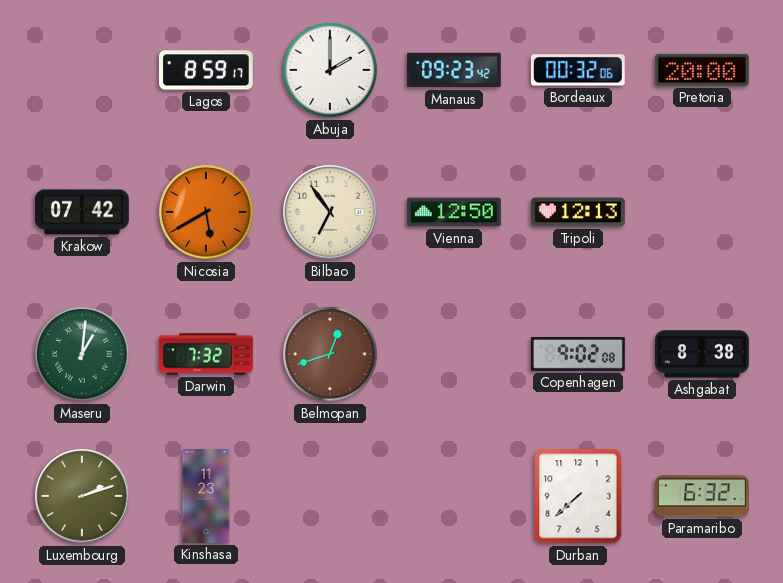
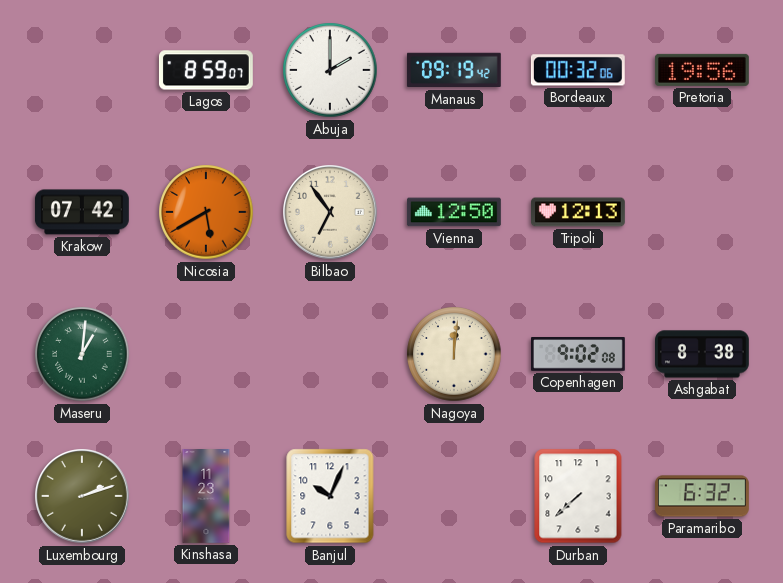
Lagos: 8:59:17 -> 8:59:07 (206, 70)
Manaus: 09:23 -> 09:19 (454, 70)
Pretoria: 20:00 -> 19:56 (702, 70)
Darwin: 7:32 -> none (207, 354)
Belmopan: 12:42 -> none (330, 354)
Nagoya: none -> 12:01 (454, 354)
Banjul: none -> 10:04 (330, 496)
